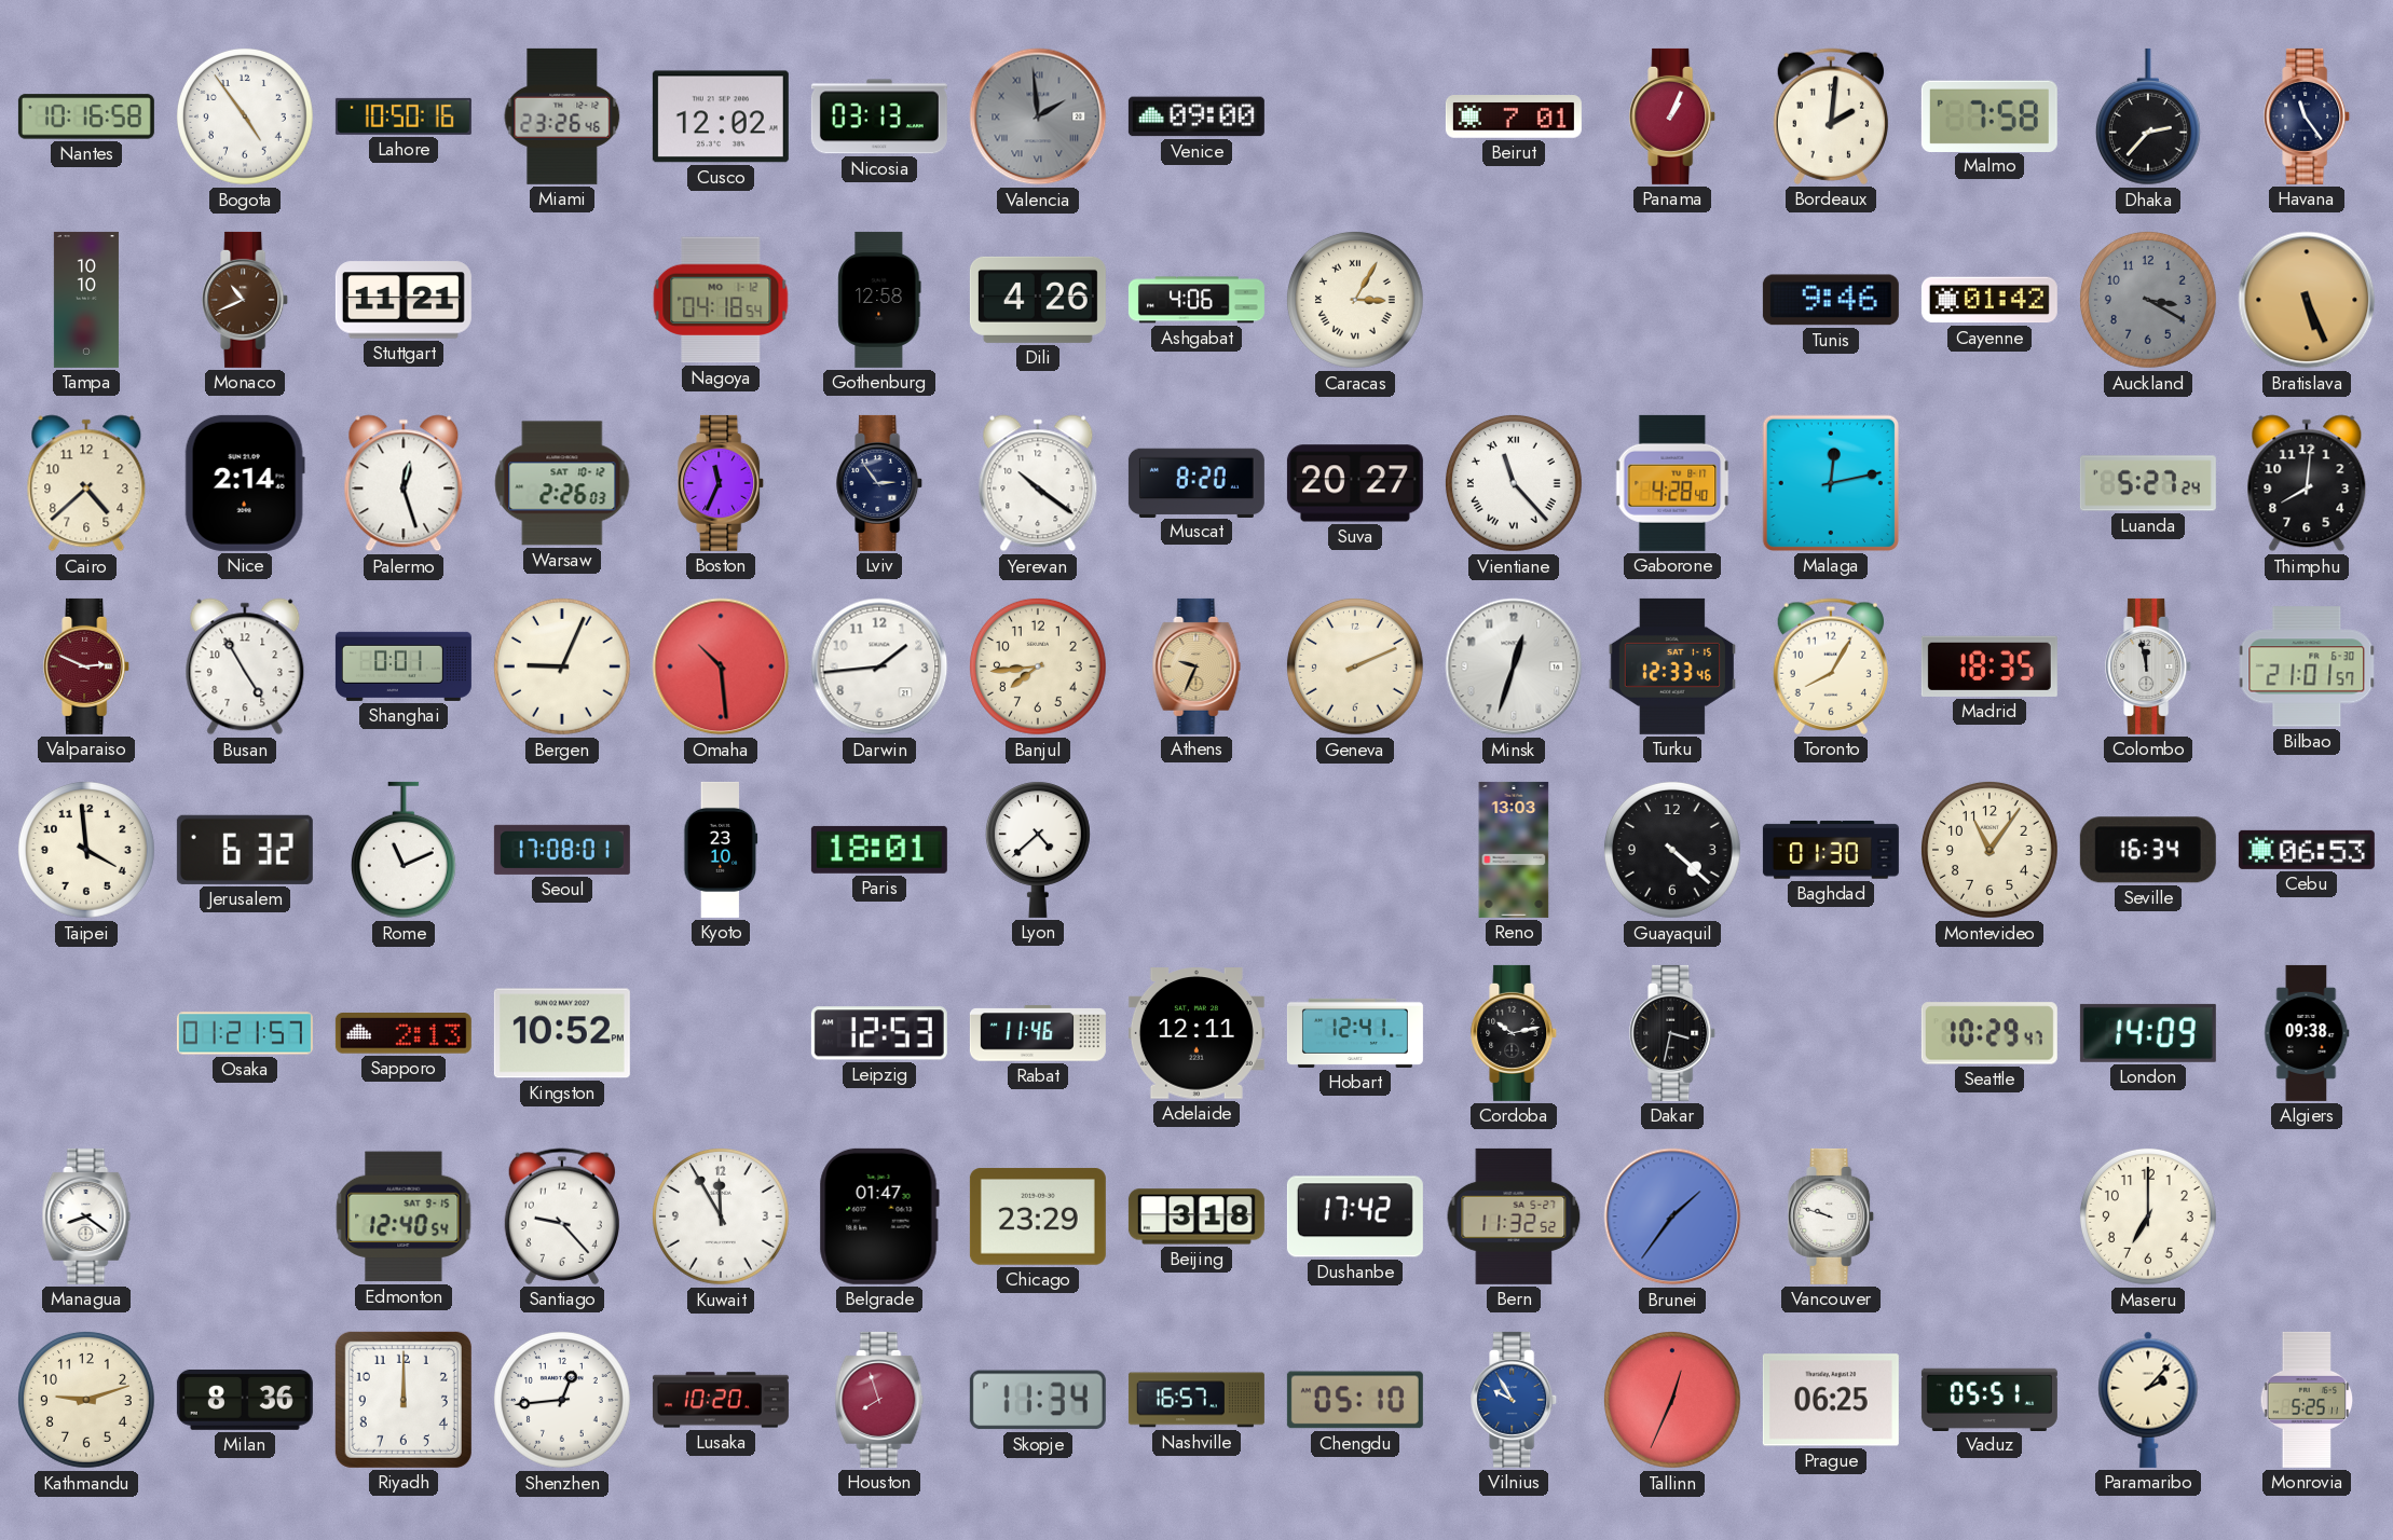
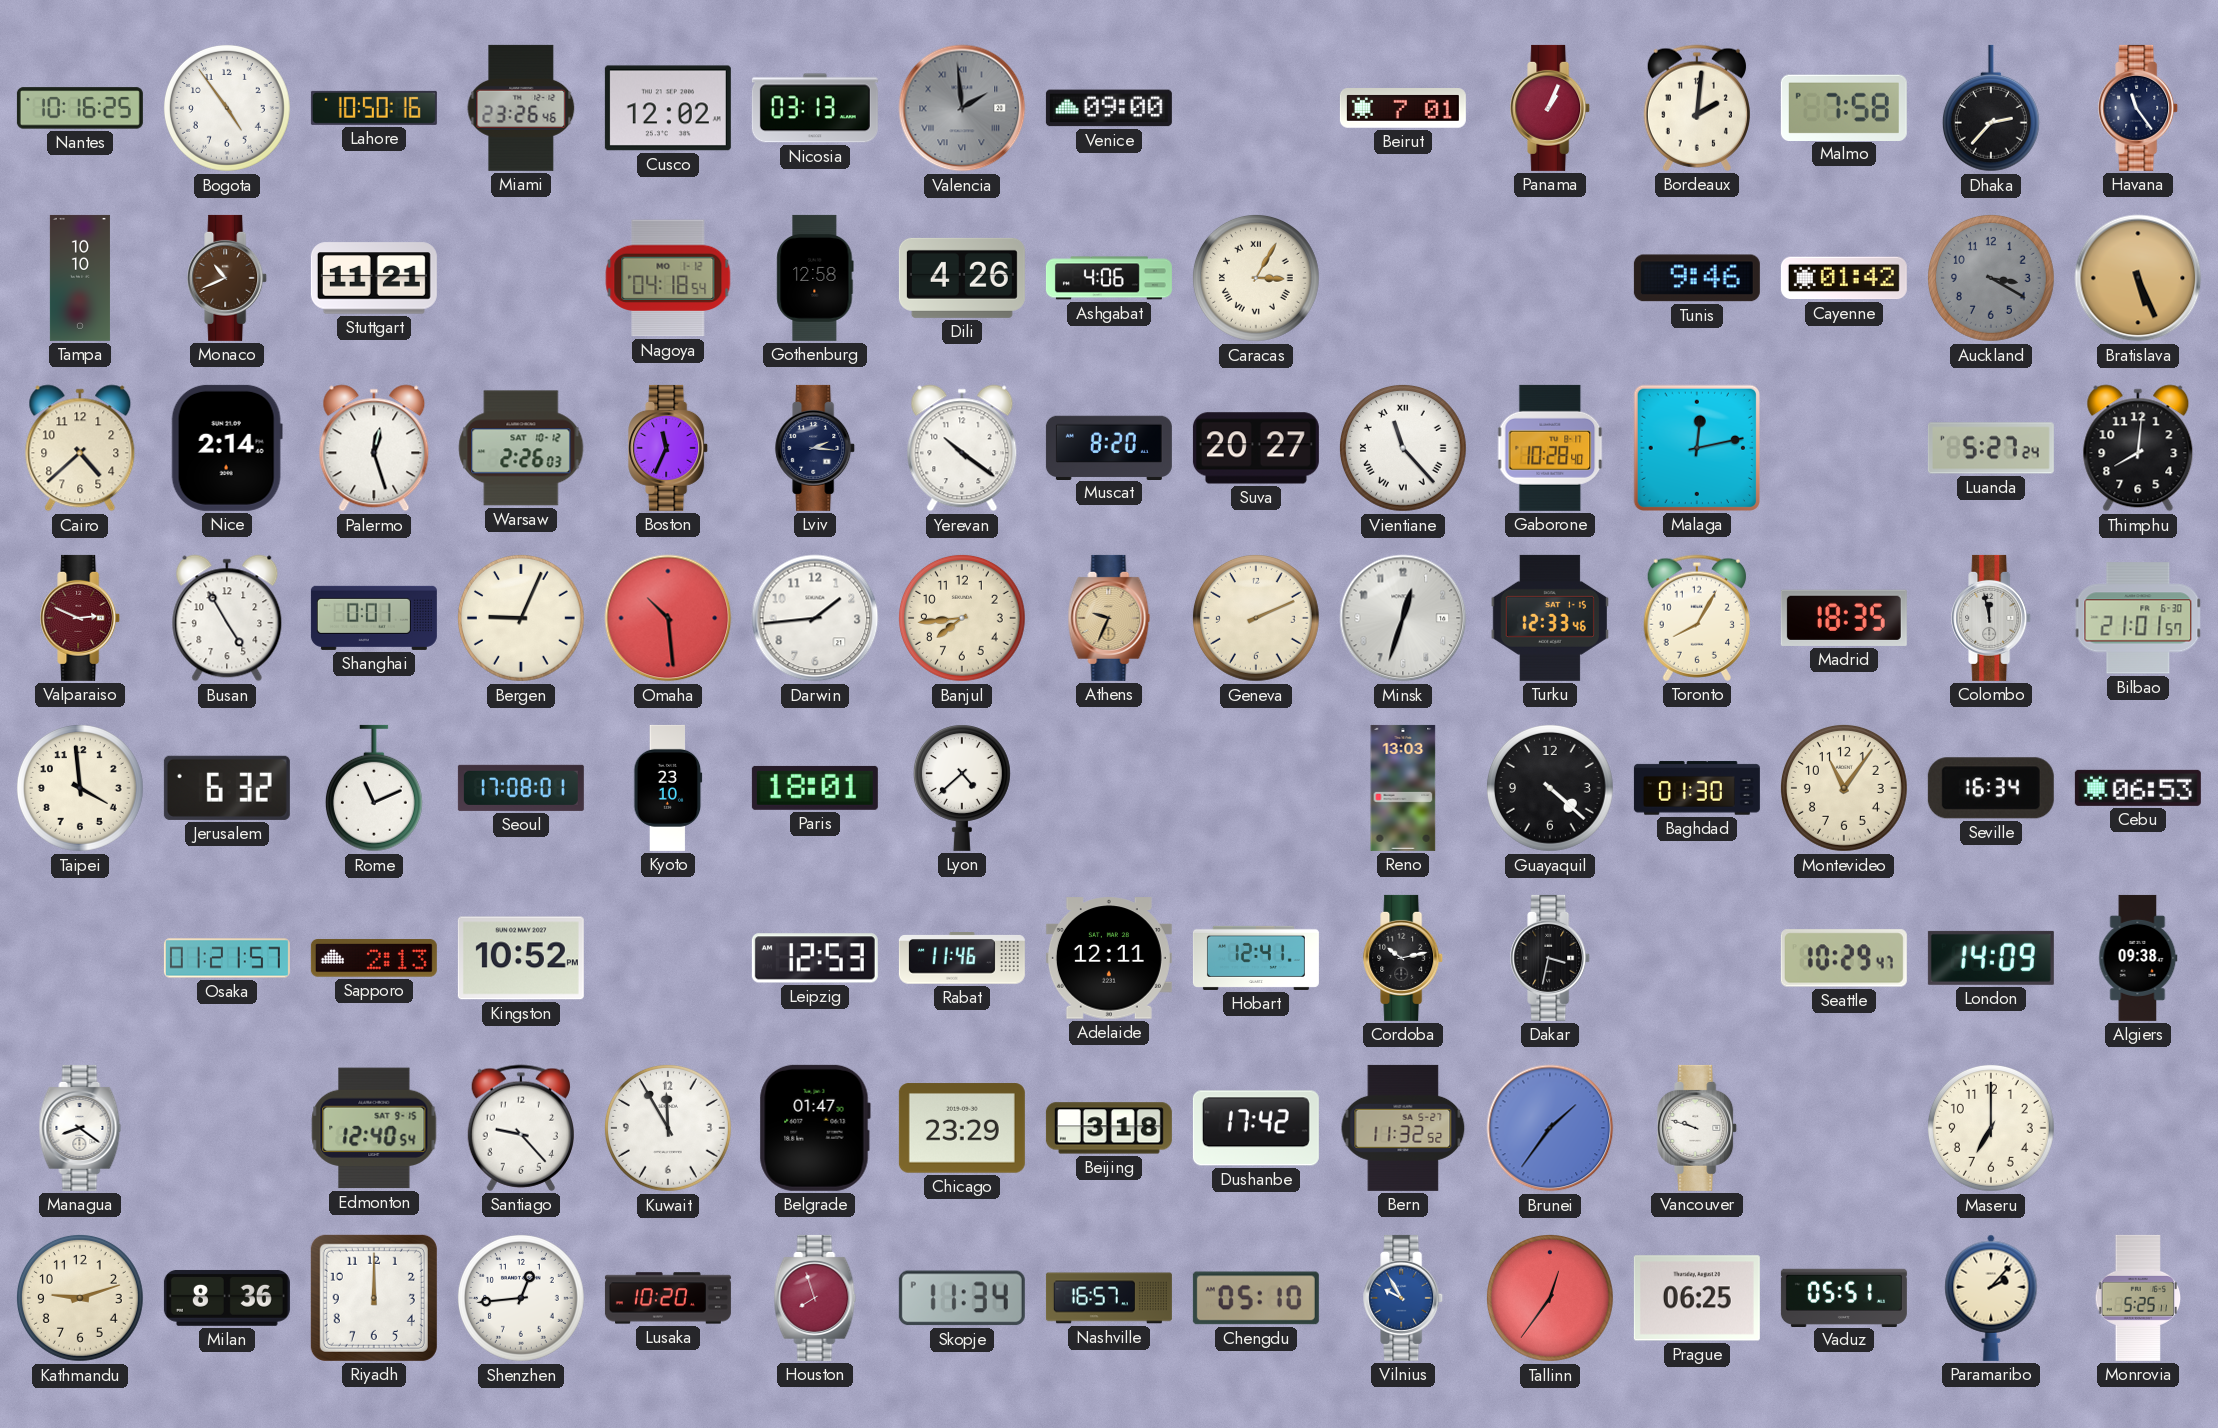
Nantes: 10:16:58 -> 10:16:25 (80, 108)
Lviv: 2:54 -> 2:16 (816, 448)
Gaborone: 4:28 -> 10:28 (1550, 448)
Tallinn: 12:34 -> 12:36 (1550, 1298)
